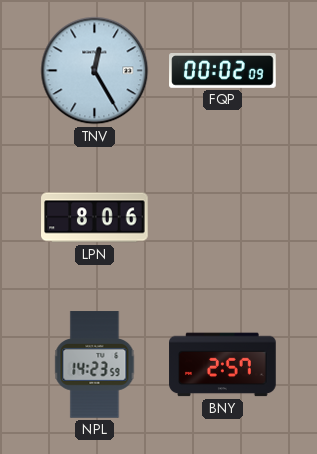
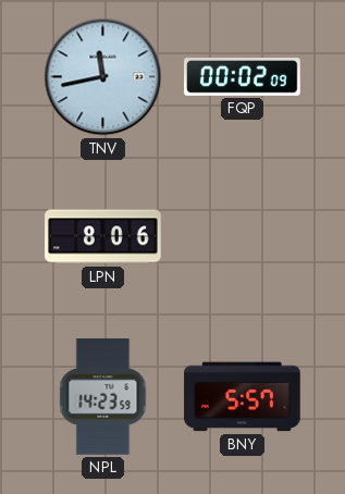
TNV: 12:25 -> 11:43 (103, 77)
BNY: 2:57 -> 5:57 (243, 397)
